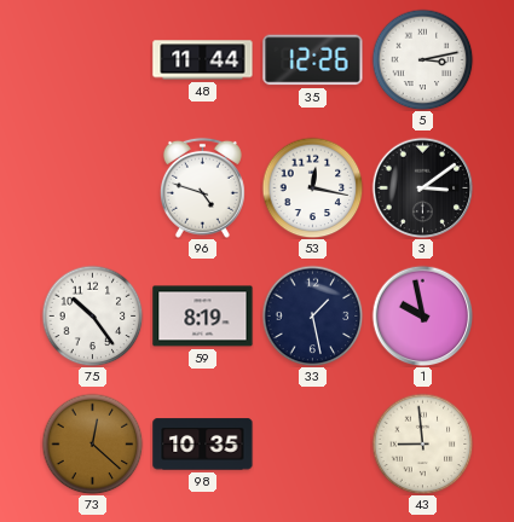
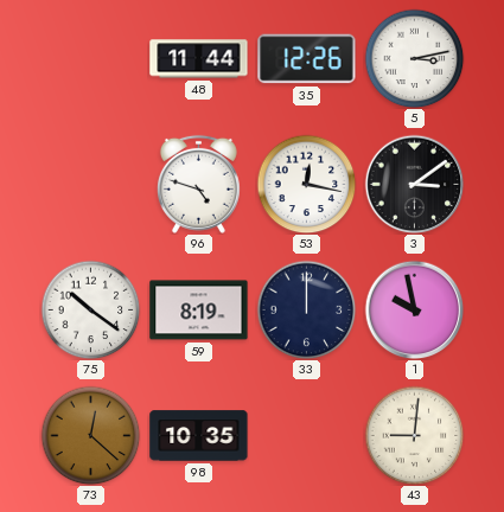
75: 10:24 -> 10:21 (90, 309)
33: 1:28 -> 12:00 (306, 309)
43: 8:59 -> 9:01 (414, 435)
